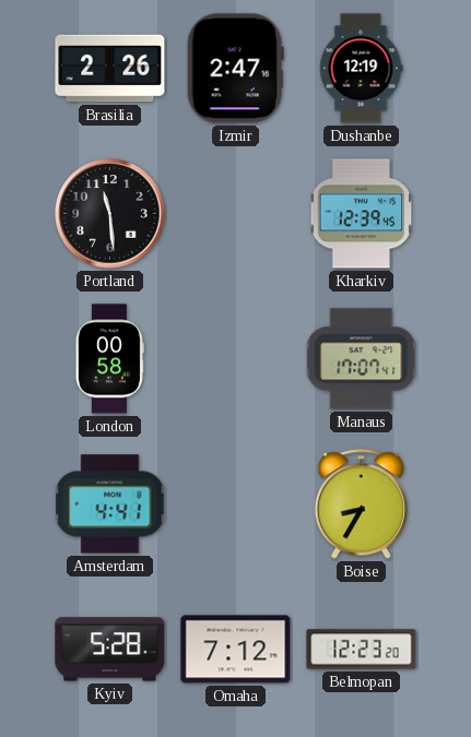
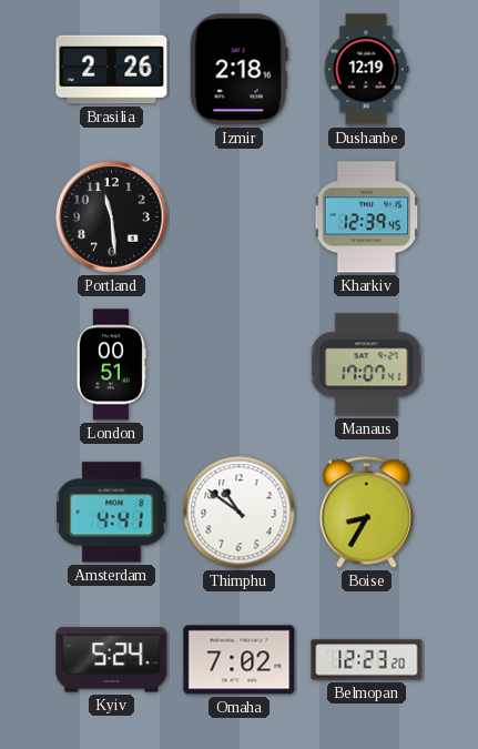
Izmir: 2:47 -> 2:18 (238, 70)
London: 00:58 -> 00:51 (111, 365)
Thimphu: none -> 10:51 (240, 513)
Kyiv: 5:28 -> 5:24 (112, 660)
Omaha: 7:12 -> 7:02 (240, 660)
